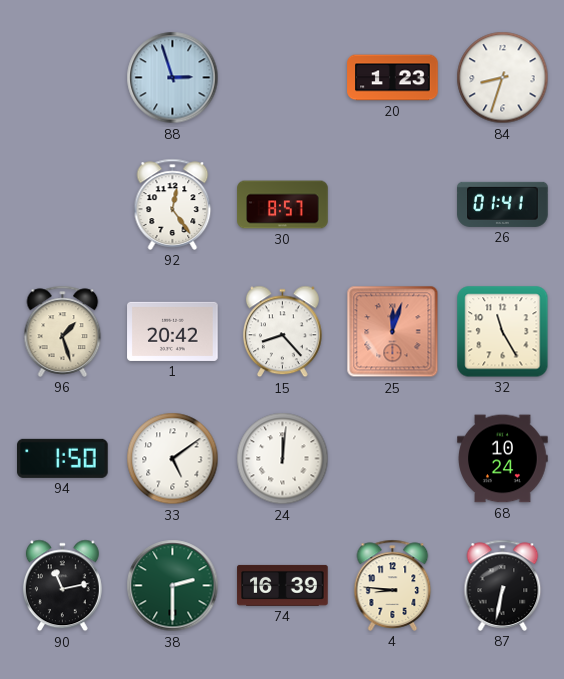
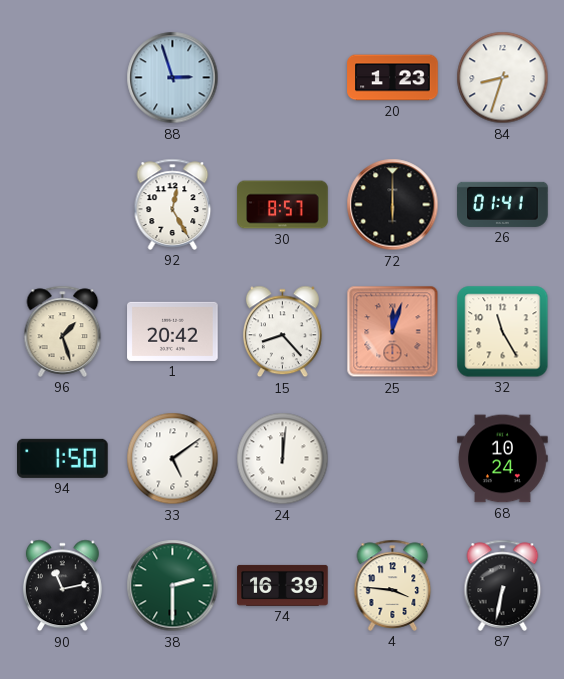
92: 12:24 -> 12:25 (173, 204)
72: none -> 6:00 (393, 205)
4: 8:46 -> 3:46 (393, 585)
